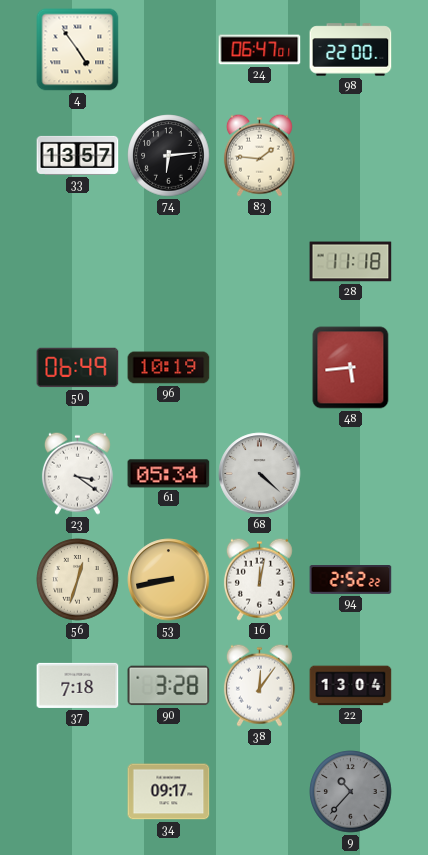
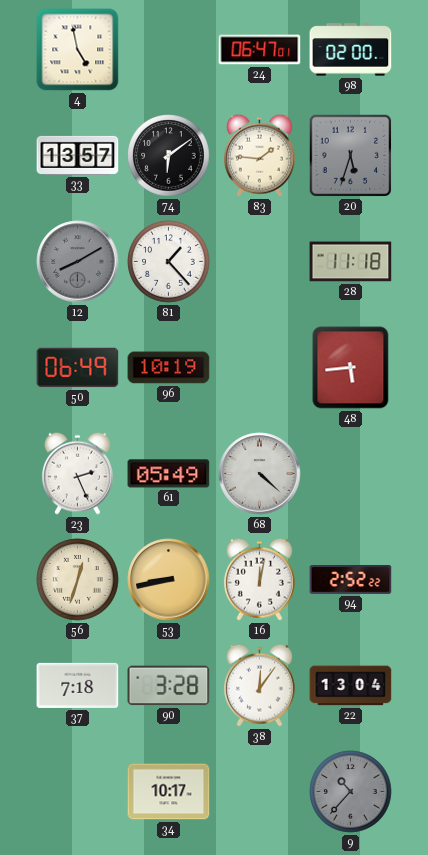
4: 4:54 -> 4:58 (78, 50)
98: 22:00 -> 02:00 (351, 50)
74: 6:14 -> 6:09 (169, 156)
20: none -> 5:33 (351, 156)
12: none -> 8:10 (78, 262)
81: none -> 1:23 (169, 262)
23: 3:21 -> 2:26 (77, 473)
61: 05:34 -> 05:49 (169, 474)
34: 09:17 -> 10:17 (169, 792)
